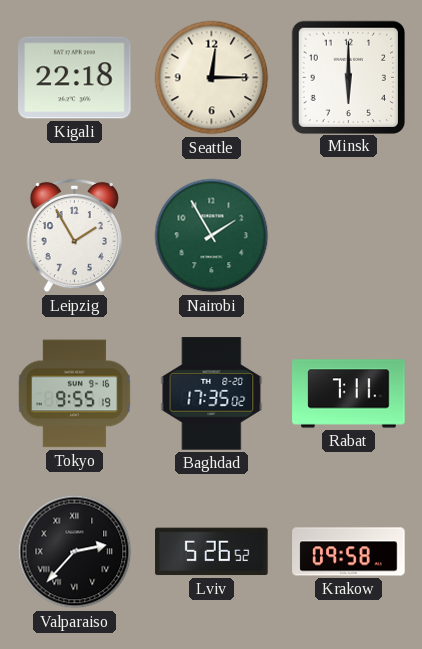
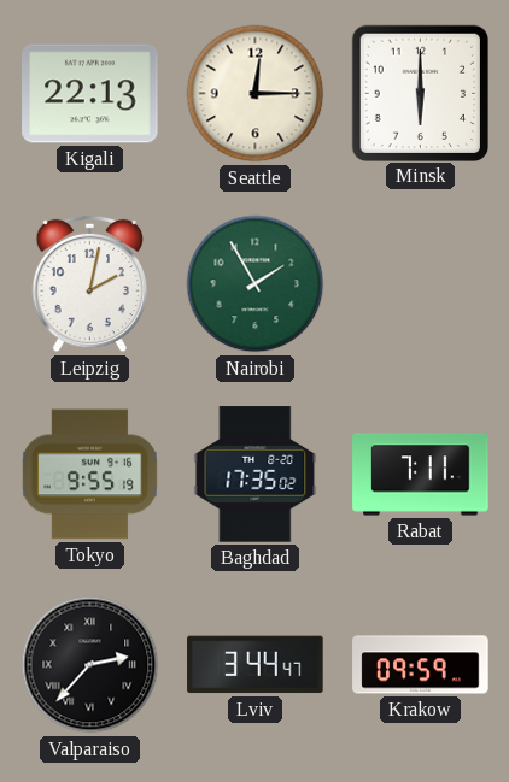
Kigali: 22:18 -> 22:13 (90, 94)
Leipzig: 1:55 -> 2:02 (89, 284)
Lviv: 5:26 -> 3:44 (256, 665)
Krakow: 09:58 -> 09:59 (421, 665)
